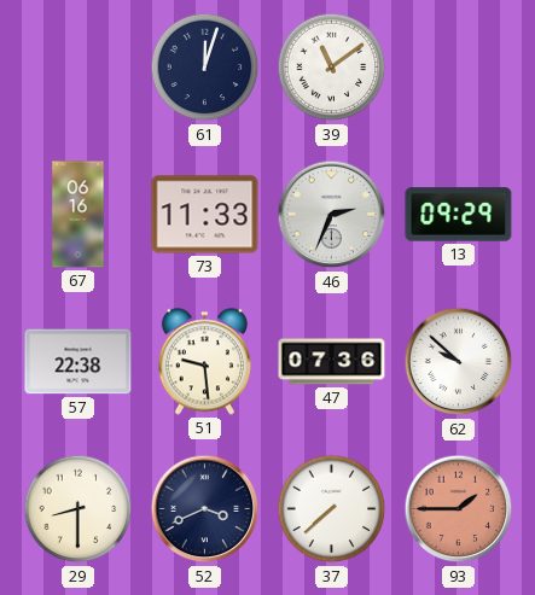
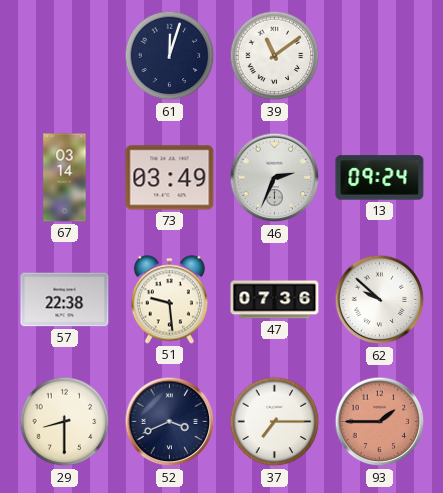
67: 06:16 -> 03:14 (65, 178)
73: 11:33 -> 03:49 (170, 178)
13: 09:29 -> 09:24 (380, 178)
37: 7:38 -> 7:15 (275, 422)
